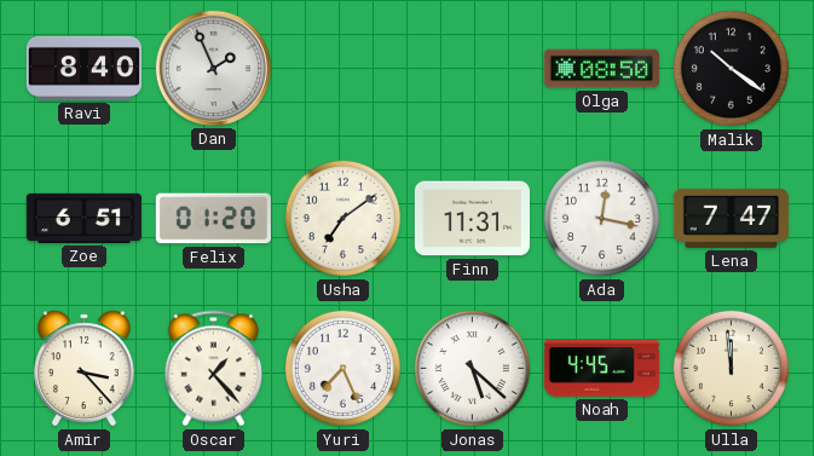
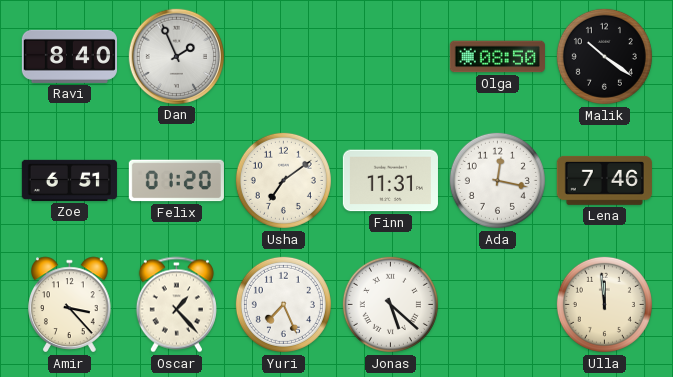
Lena: 7:47 -> 7:46 (604, 180)
Noah: 4:45 -> none (601, 369)
